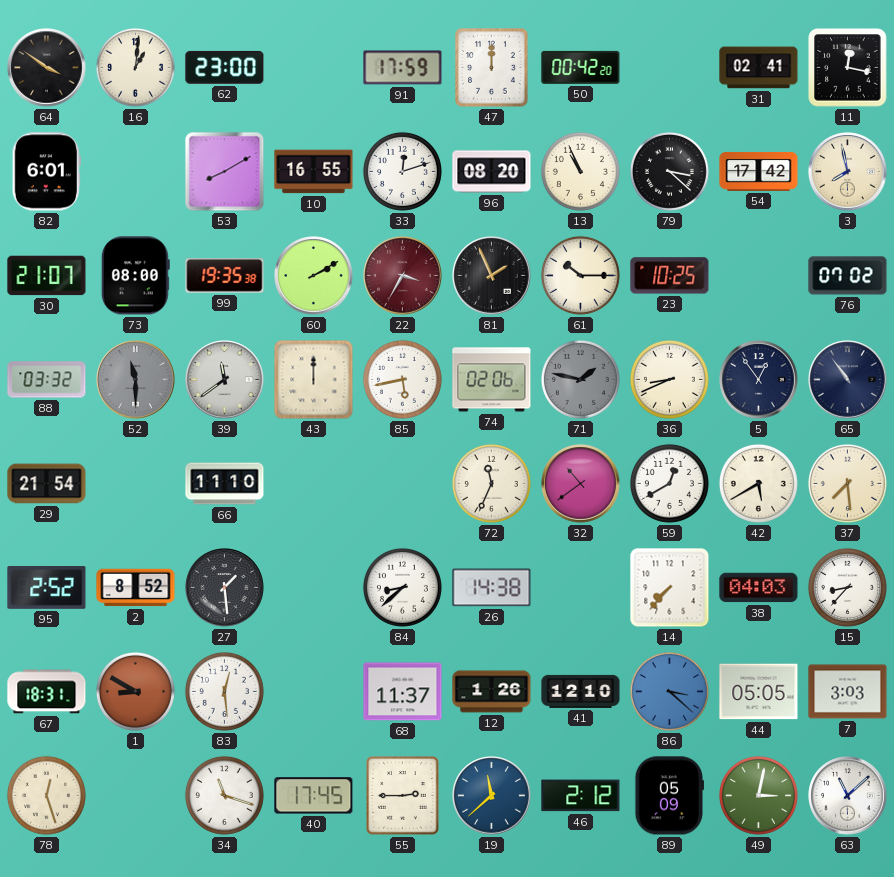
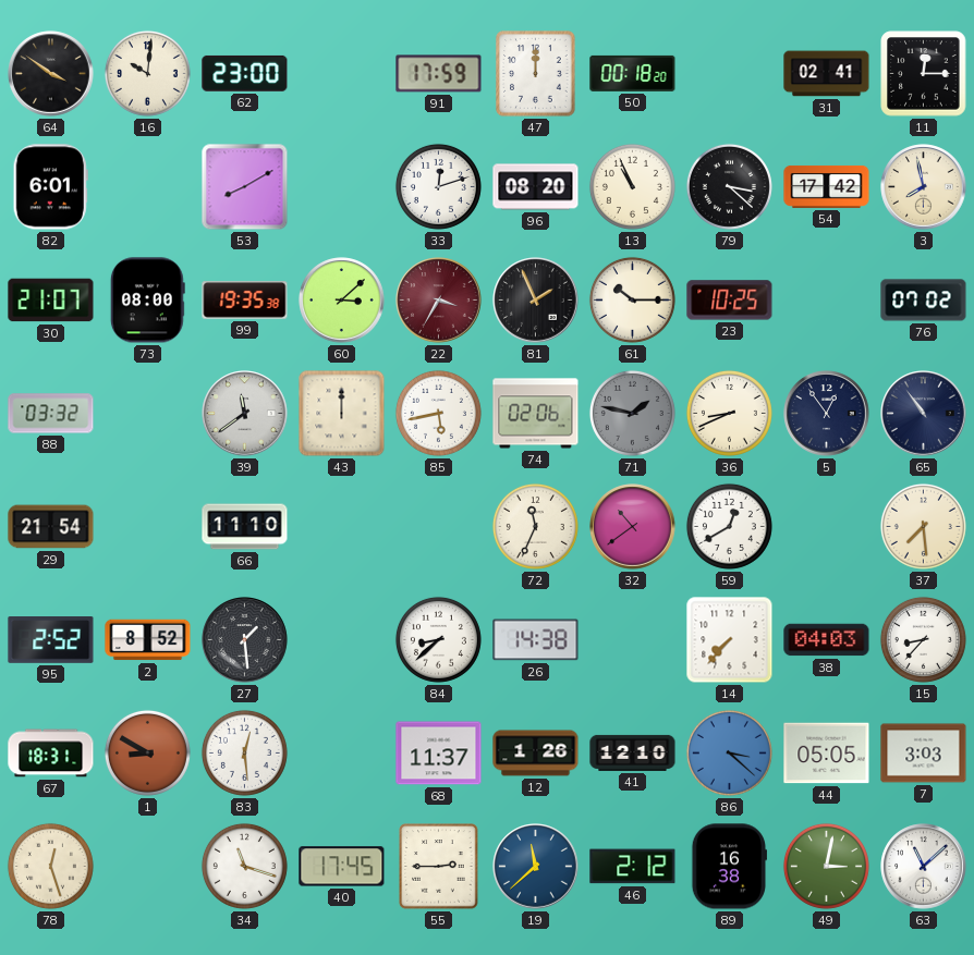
16: 1:01 -> 10:01 (147, 73)
50: 00:42 -> 00:18 (633, 73)
11: 12:17 -> 12:15 (924, 74)
10: 16:55 -> none (314, 172)
60: 2:10 -> 3:08 (342, 301)
52: 11:30 -> none (136, 380)
42: 5:40 -> none (758, 483)
89: 05:09 -> 16:38 (729, 867)
